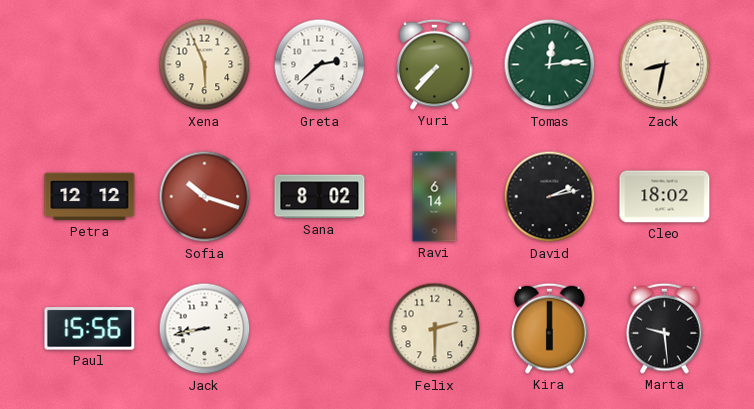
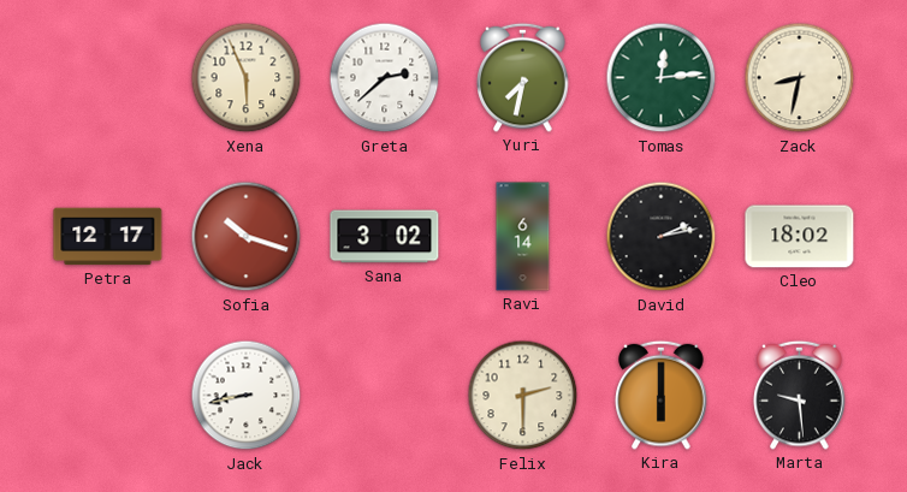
Yuri: 7:37 -> 7:32 (523, 77)
Petra: 12:12 -> 12:17 (108, 237)
Sana: 8:02 -> 3:02 (385, 237)
Paul: 15:56 -> none (90, 329)
